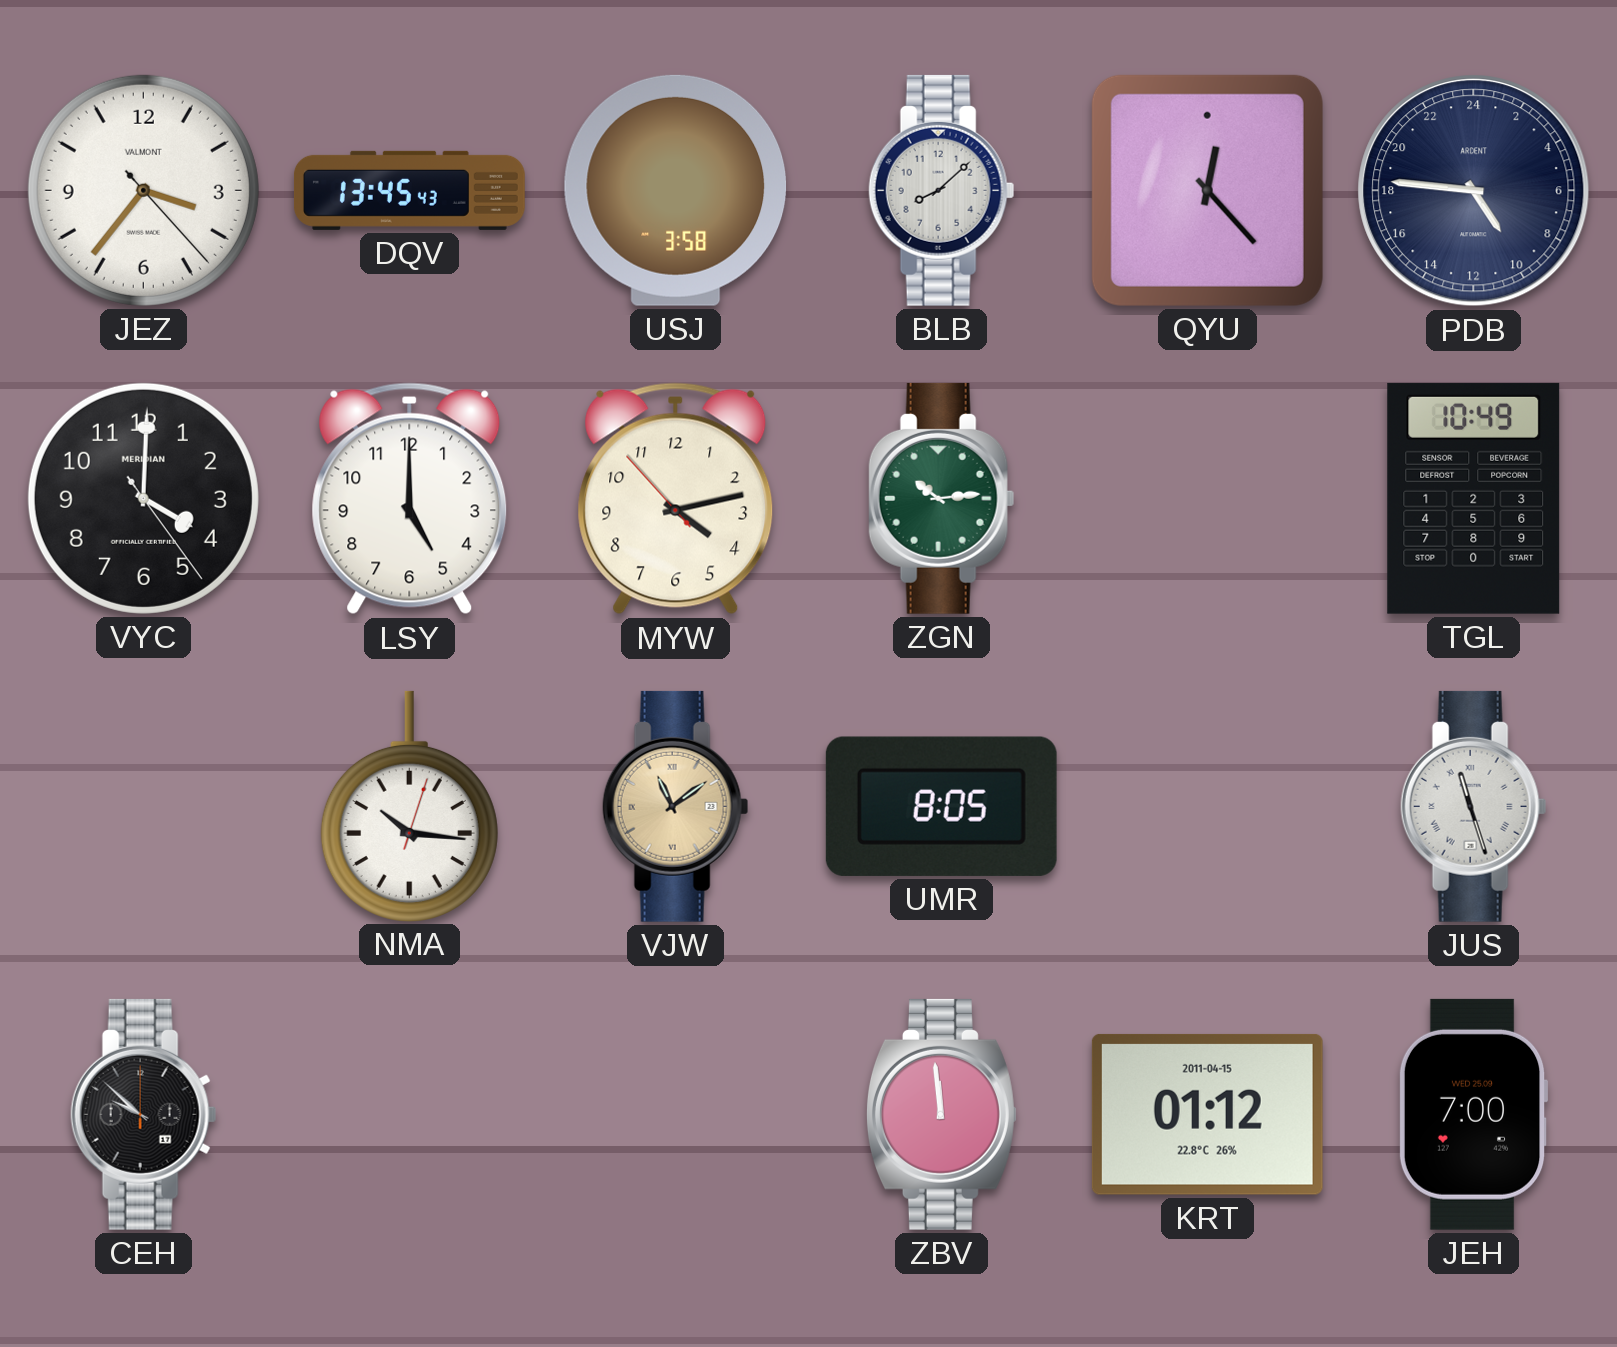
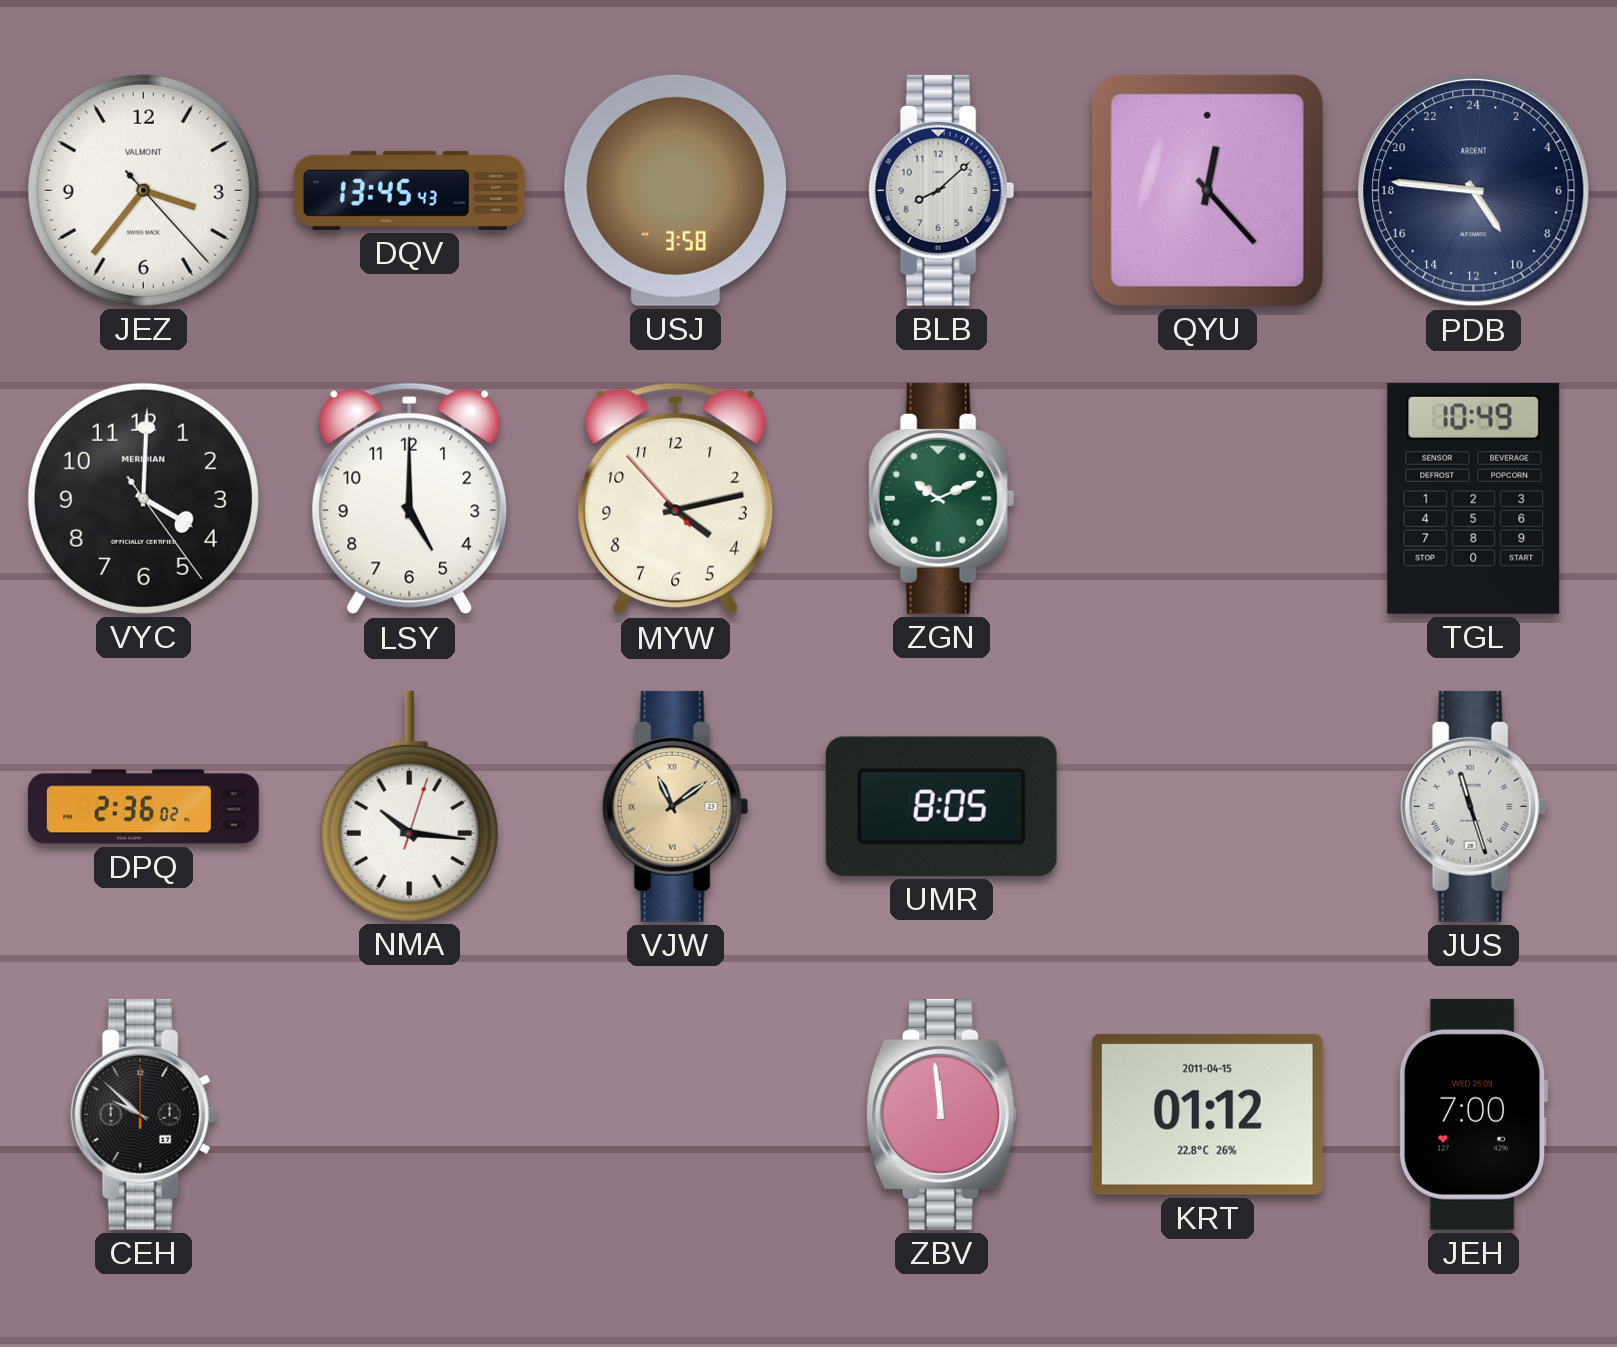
ZGN: 10:14 -> 10:11 (942, 498)
DPQ: none -> 2:36 (144, 807)
